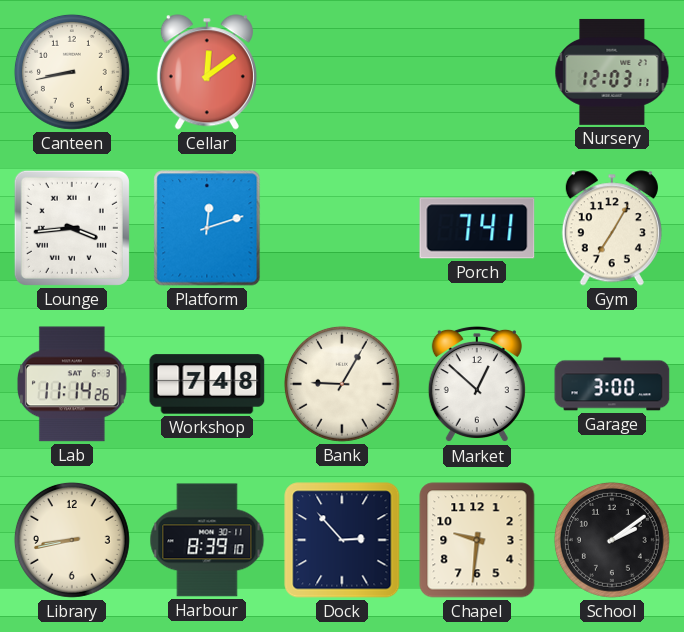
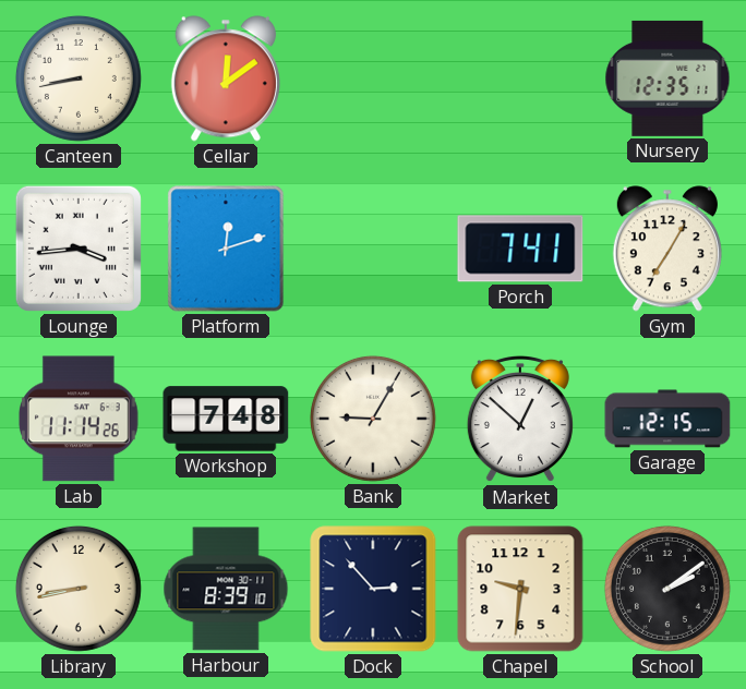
Nursery: 12:03 -> 12:35 (667, 78)
Garage: 3:00 -> 12:15 (667, 419)
